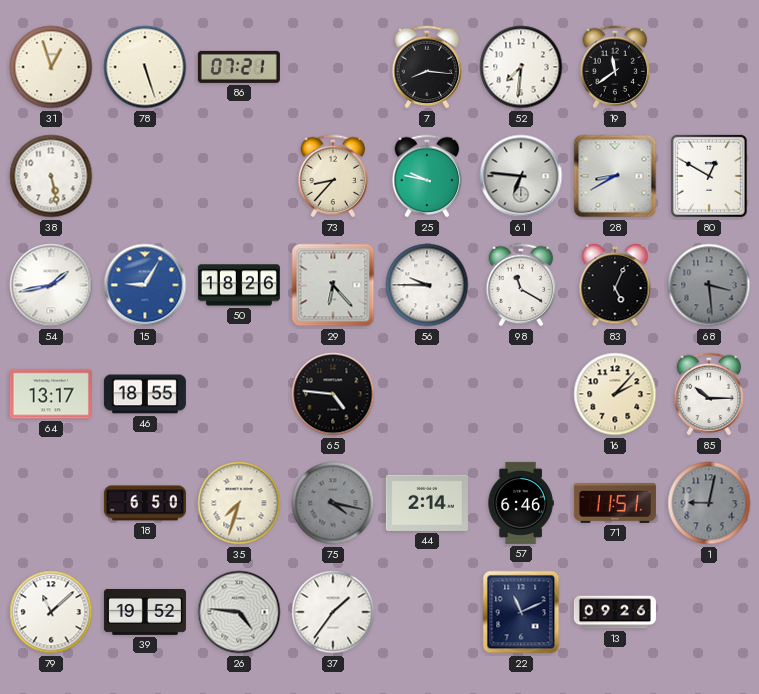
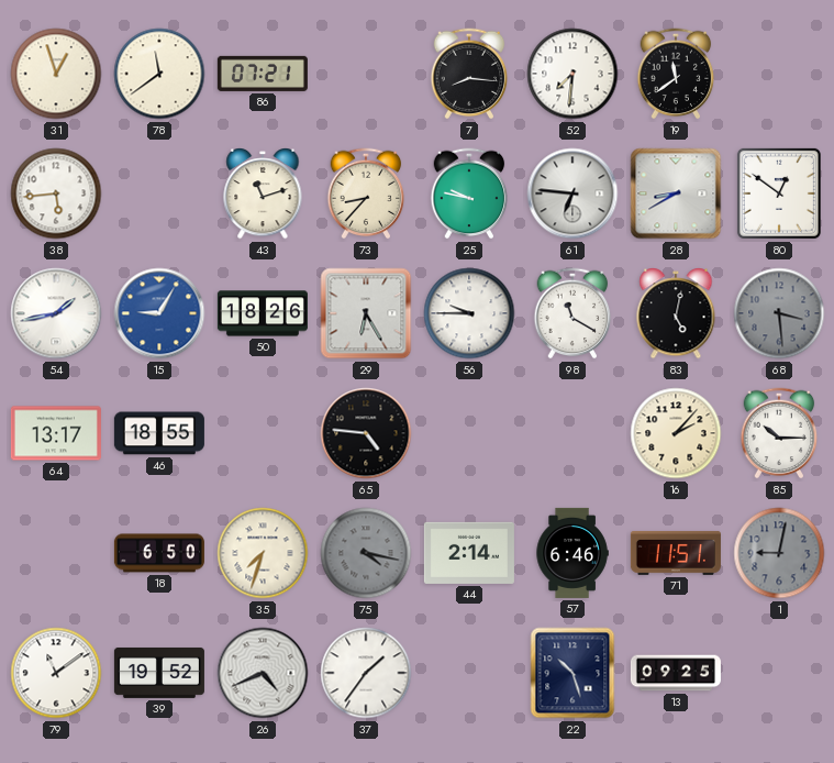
78: 5:27 -> 11:39 (159, 74)
38: 5:28 -> 5:44 (56, 193)
43: none -> 11:12 (263, 195)
80: 12:50 -> 12:51 (779, 193)
29: 6:23 -> 6:25 (366, 313)
83: 5:04 -> 5:02 (676, 314)
79: 11:08 -> 11:09 (56, 673)
26: 4:46 -> 4:41 (263, 673)
22: 11:11 -> 10:27 (572, 673)
13: 09:26 -> 09:25 (676, 673)
